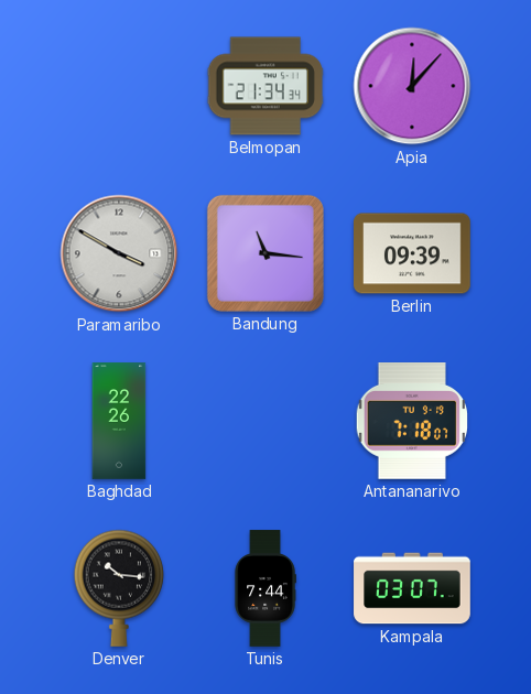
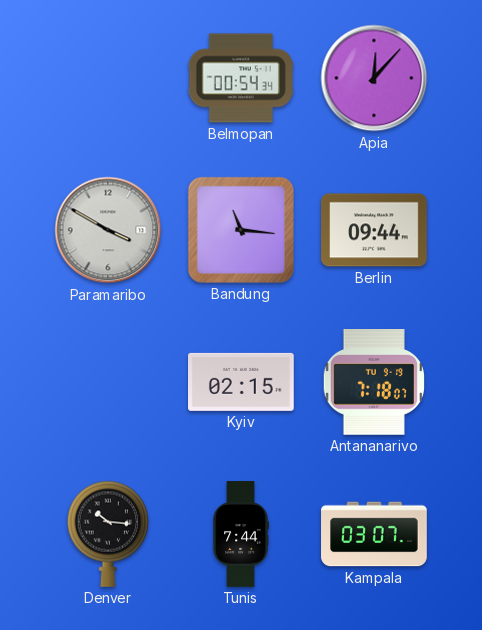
Belmopan: 21:34 -> 00:54 (241, 78)
Berlin: 09:39 -> 09:44 (375, 230)
Baghdad: 22:26 -> none (119, 421)
Kyiv: none -> 02:15 (242, 382)
